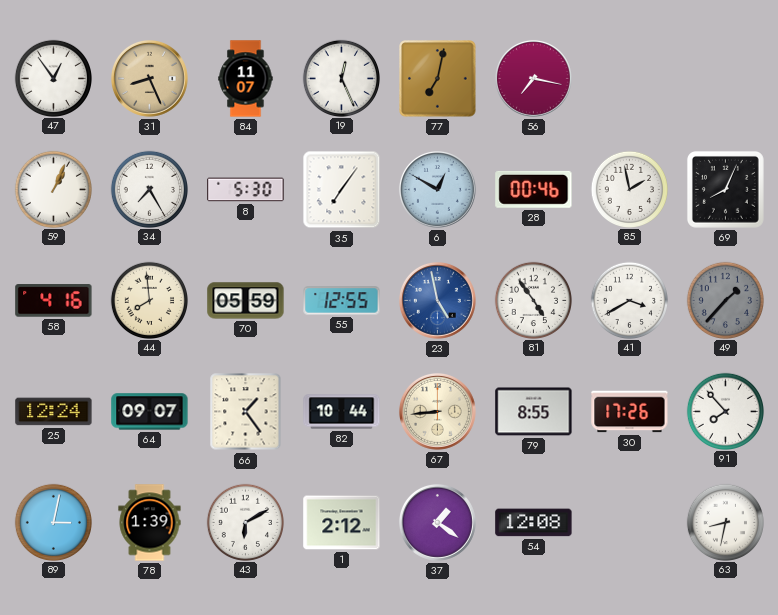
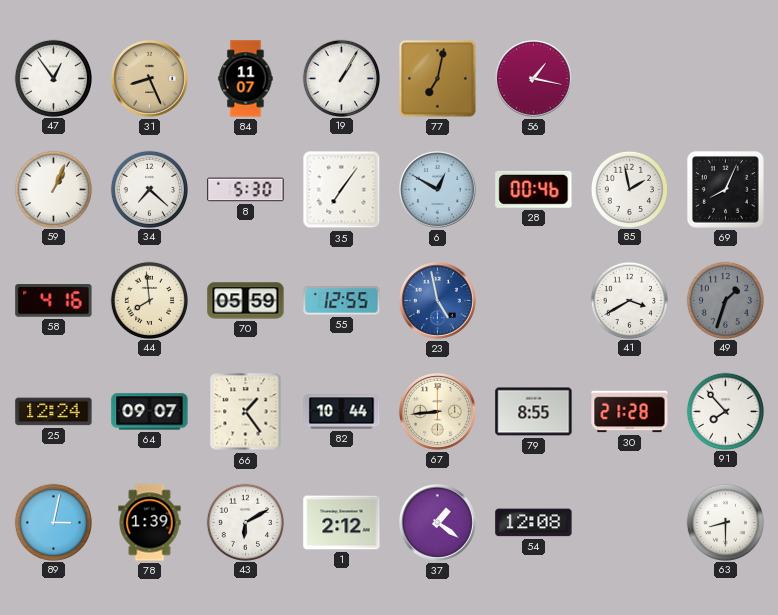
19: 12:26 -> 1:05 (341, 78)
56: 7:17 -> 1:17 (533, 78)
34: 7:25 -> 7:22 (149, 189)
81: 4:54 -> none (533, 300)
49: 1:37 -> 1:33 (725, 300)
30: 17:26 -> 21:28 (630, 412)
63: 8:32 -> 8:30 (725, 522)
